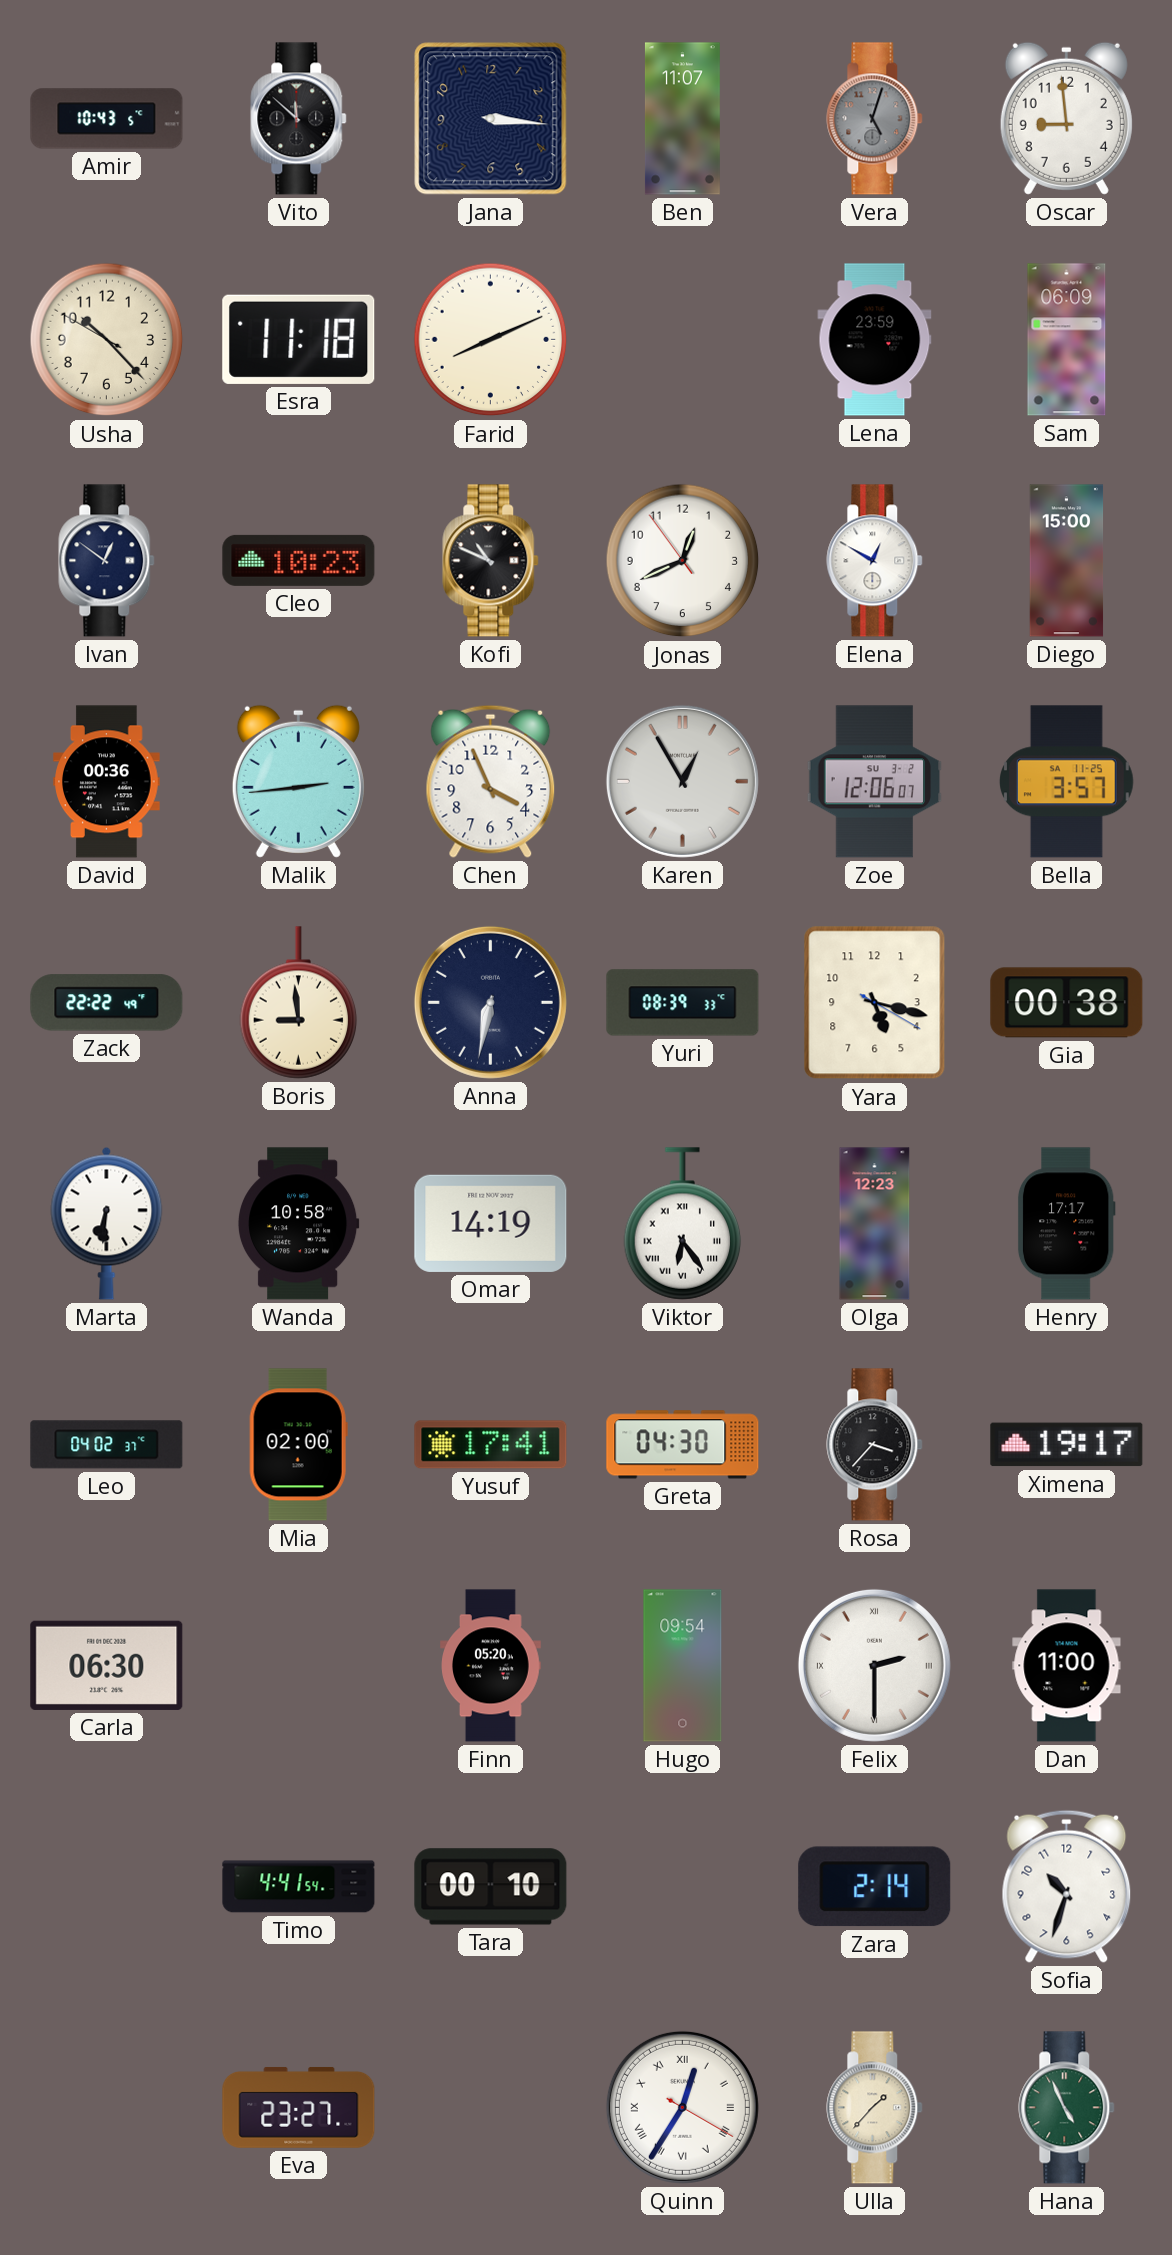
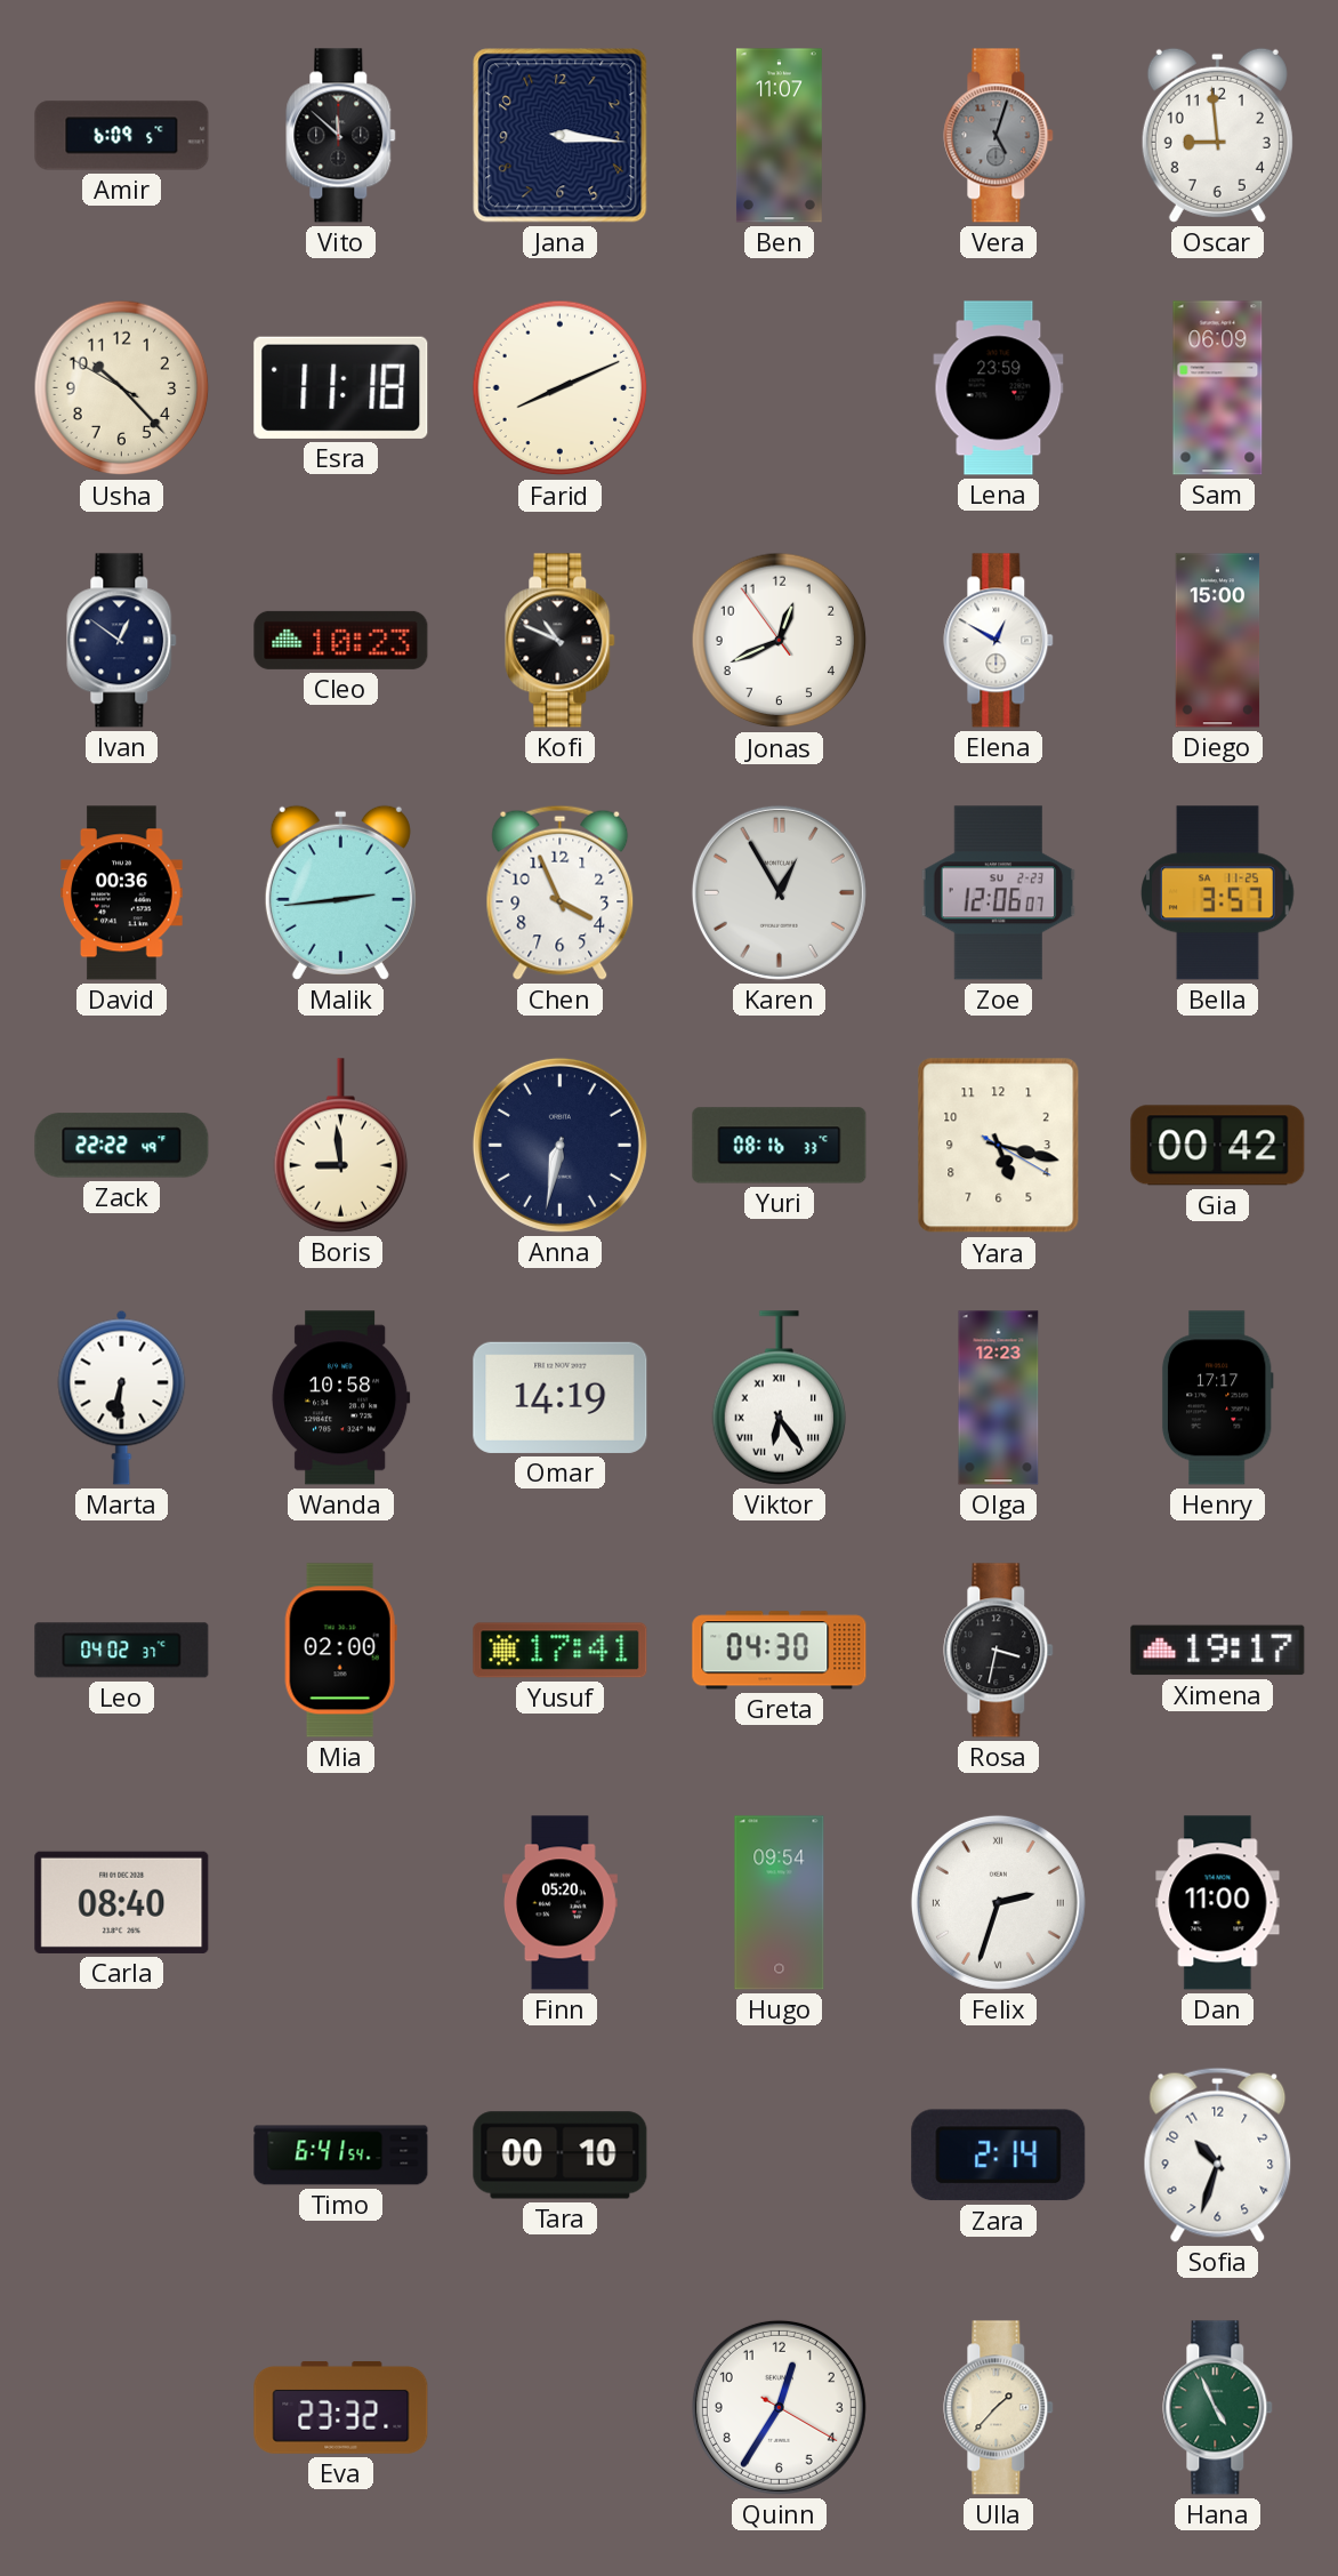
Amir: 10:43 -> 6:09 (122, 136)
Zoe date: SU 3-2 -> SU 2-23 (999, 893)
Yuri: 08:39 -> 08:16 (780, 1146)
Gia: 00:38 -> 00:42 (1218, 1146)
Rosa: 3:37 -> 3:32 (999, 1651)
Carla: 06:30 -> 08:40 (122, 1902)
Felix: 2:30 -> 2:33 (998, 1902)
Timo: 4:41 -> 6:41 (341, 2156)
Eva: 23:27 -> 23:32 (341, 2407)
Quinn numerals: Roman -> Arabic (779, 2407)
